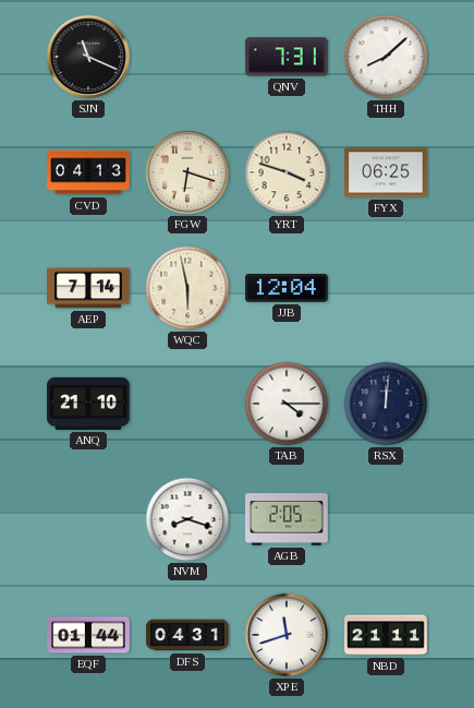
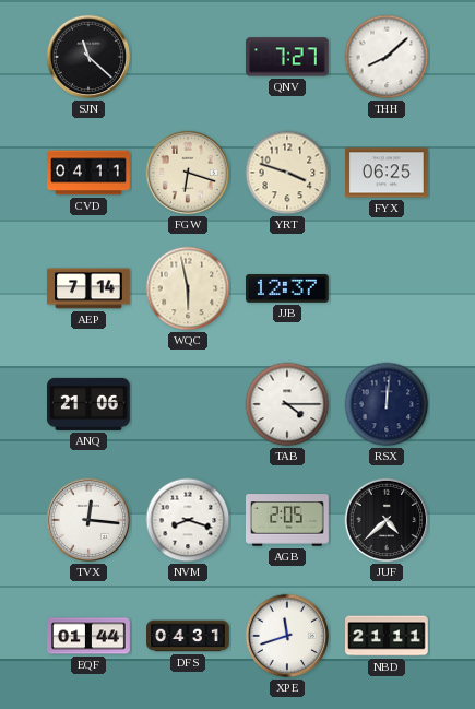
SJN: 11:19 -> 11:22 (88, 57)
QNV: 7:31 -> 7:27 (287, 57)
CVD: 04:13 -> 04:11 (88, 173)
JJB: 12:04 -> 12:37 (288, 289)
ANQ: 21:10 -> 21:06 (90, 404)
TVX: none -> 12:16 (88, 520)
JUF: none -> 4:38 (387, 520)
